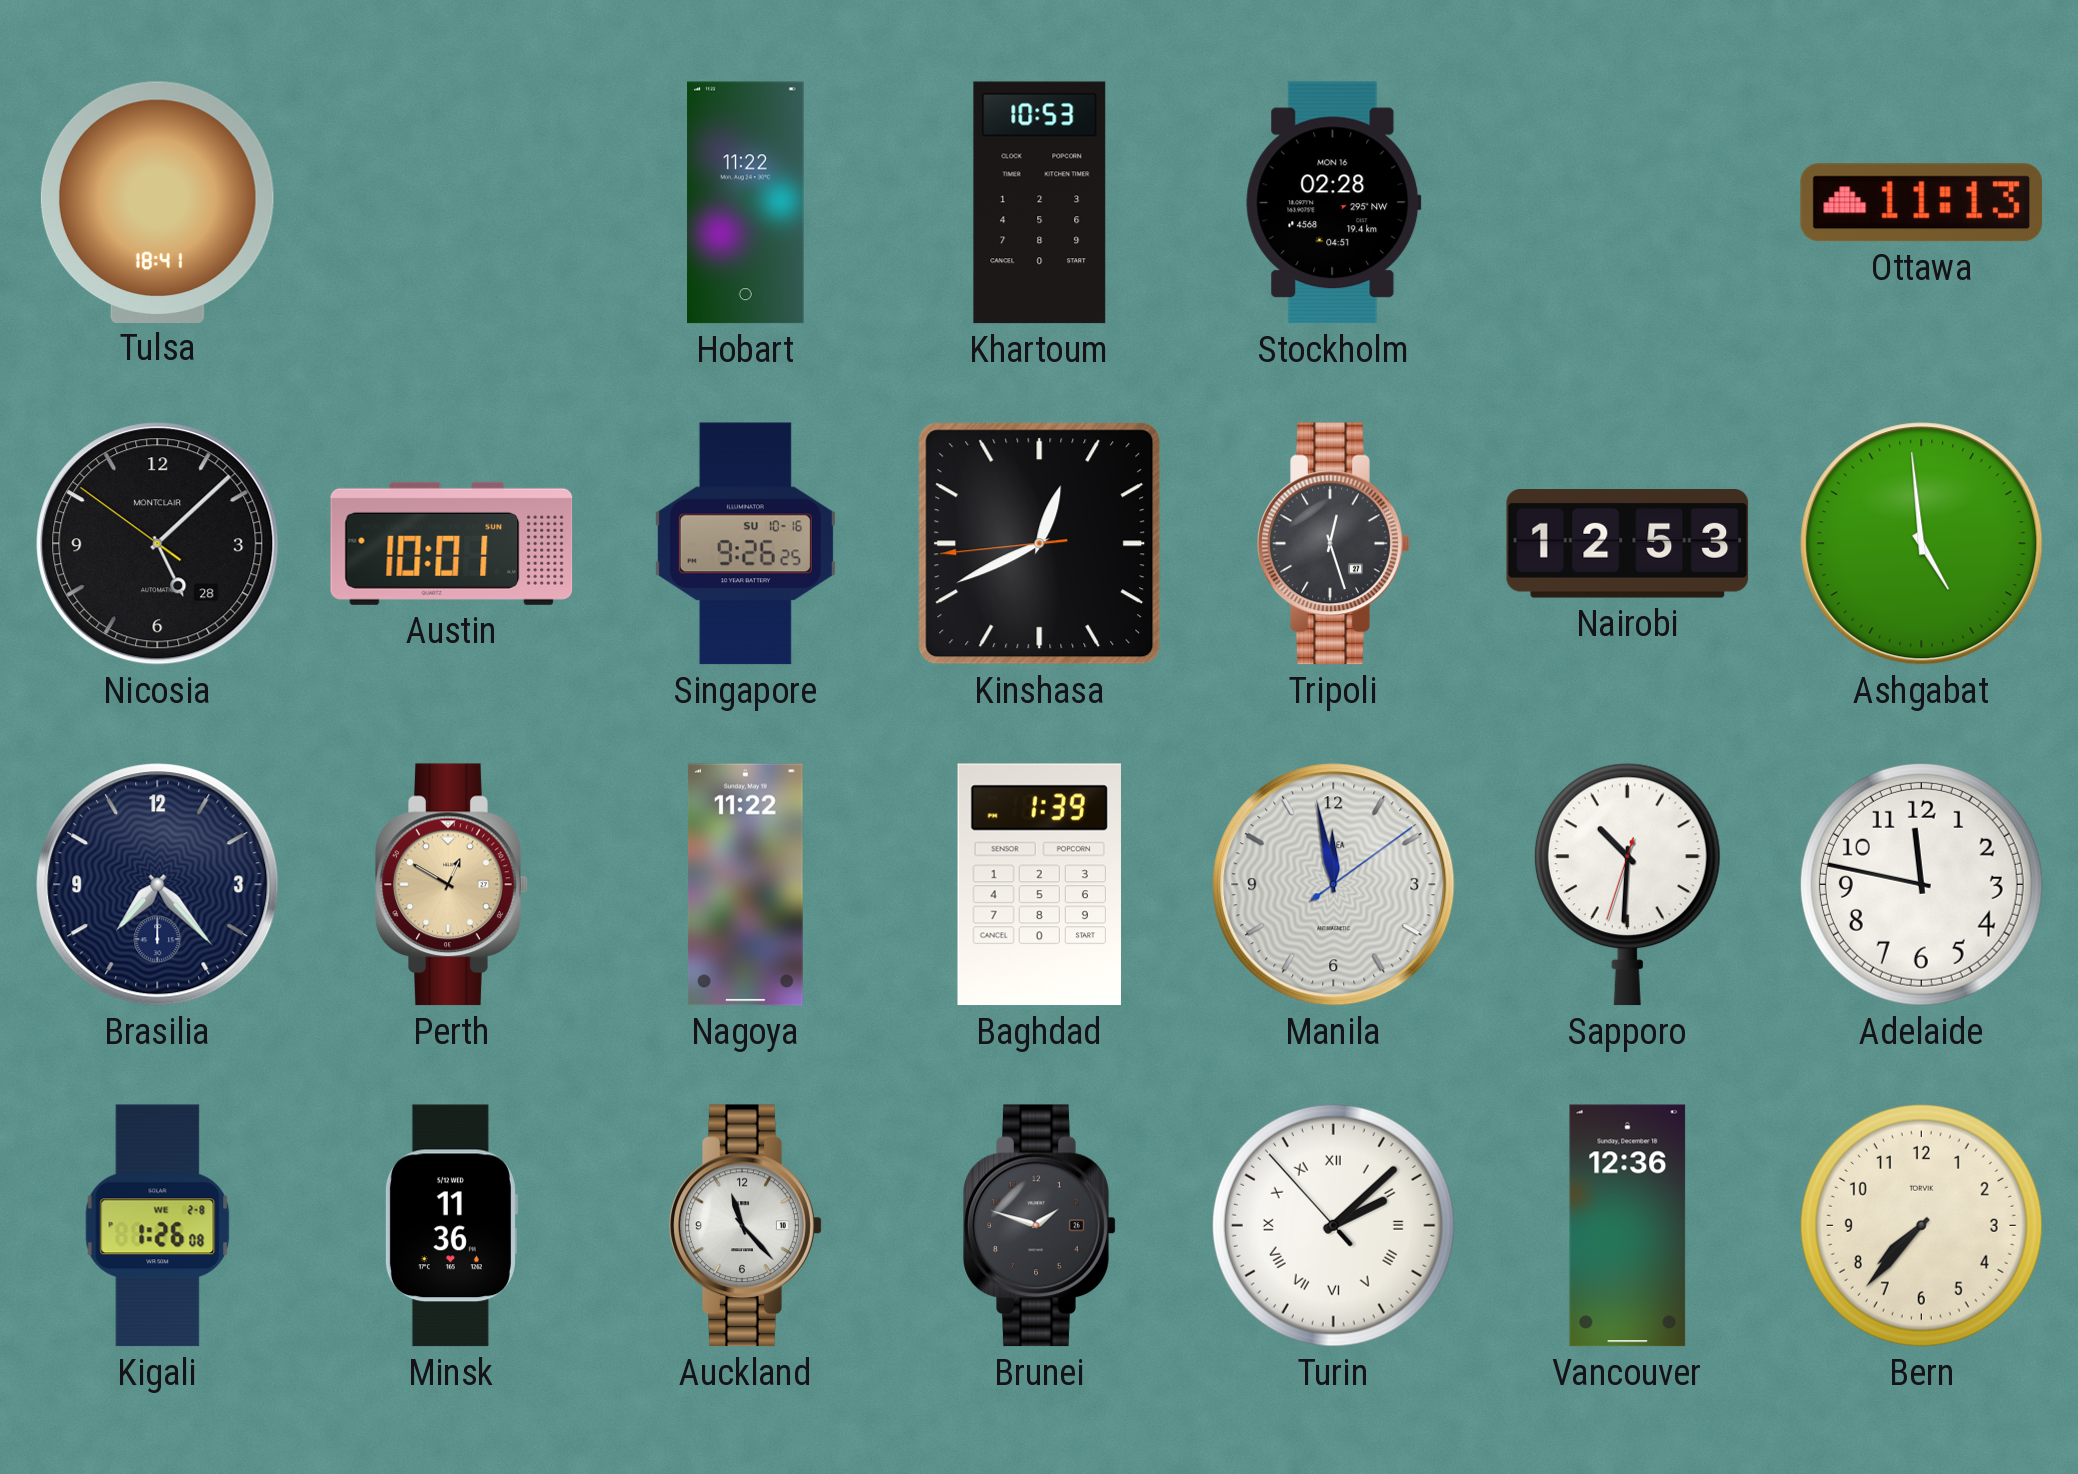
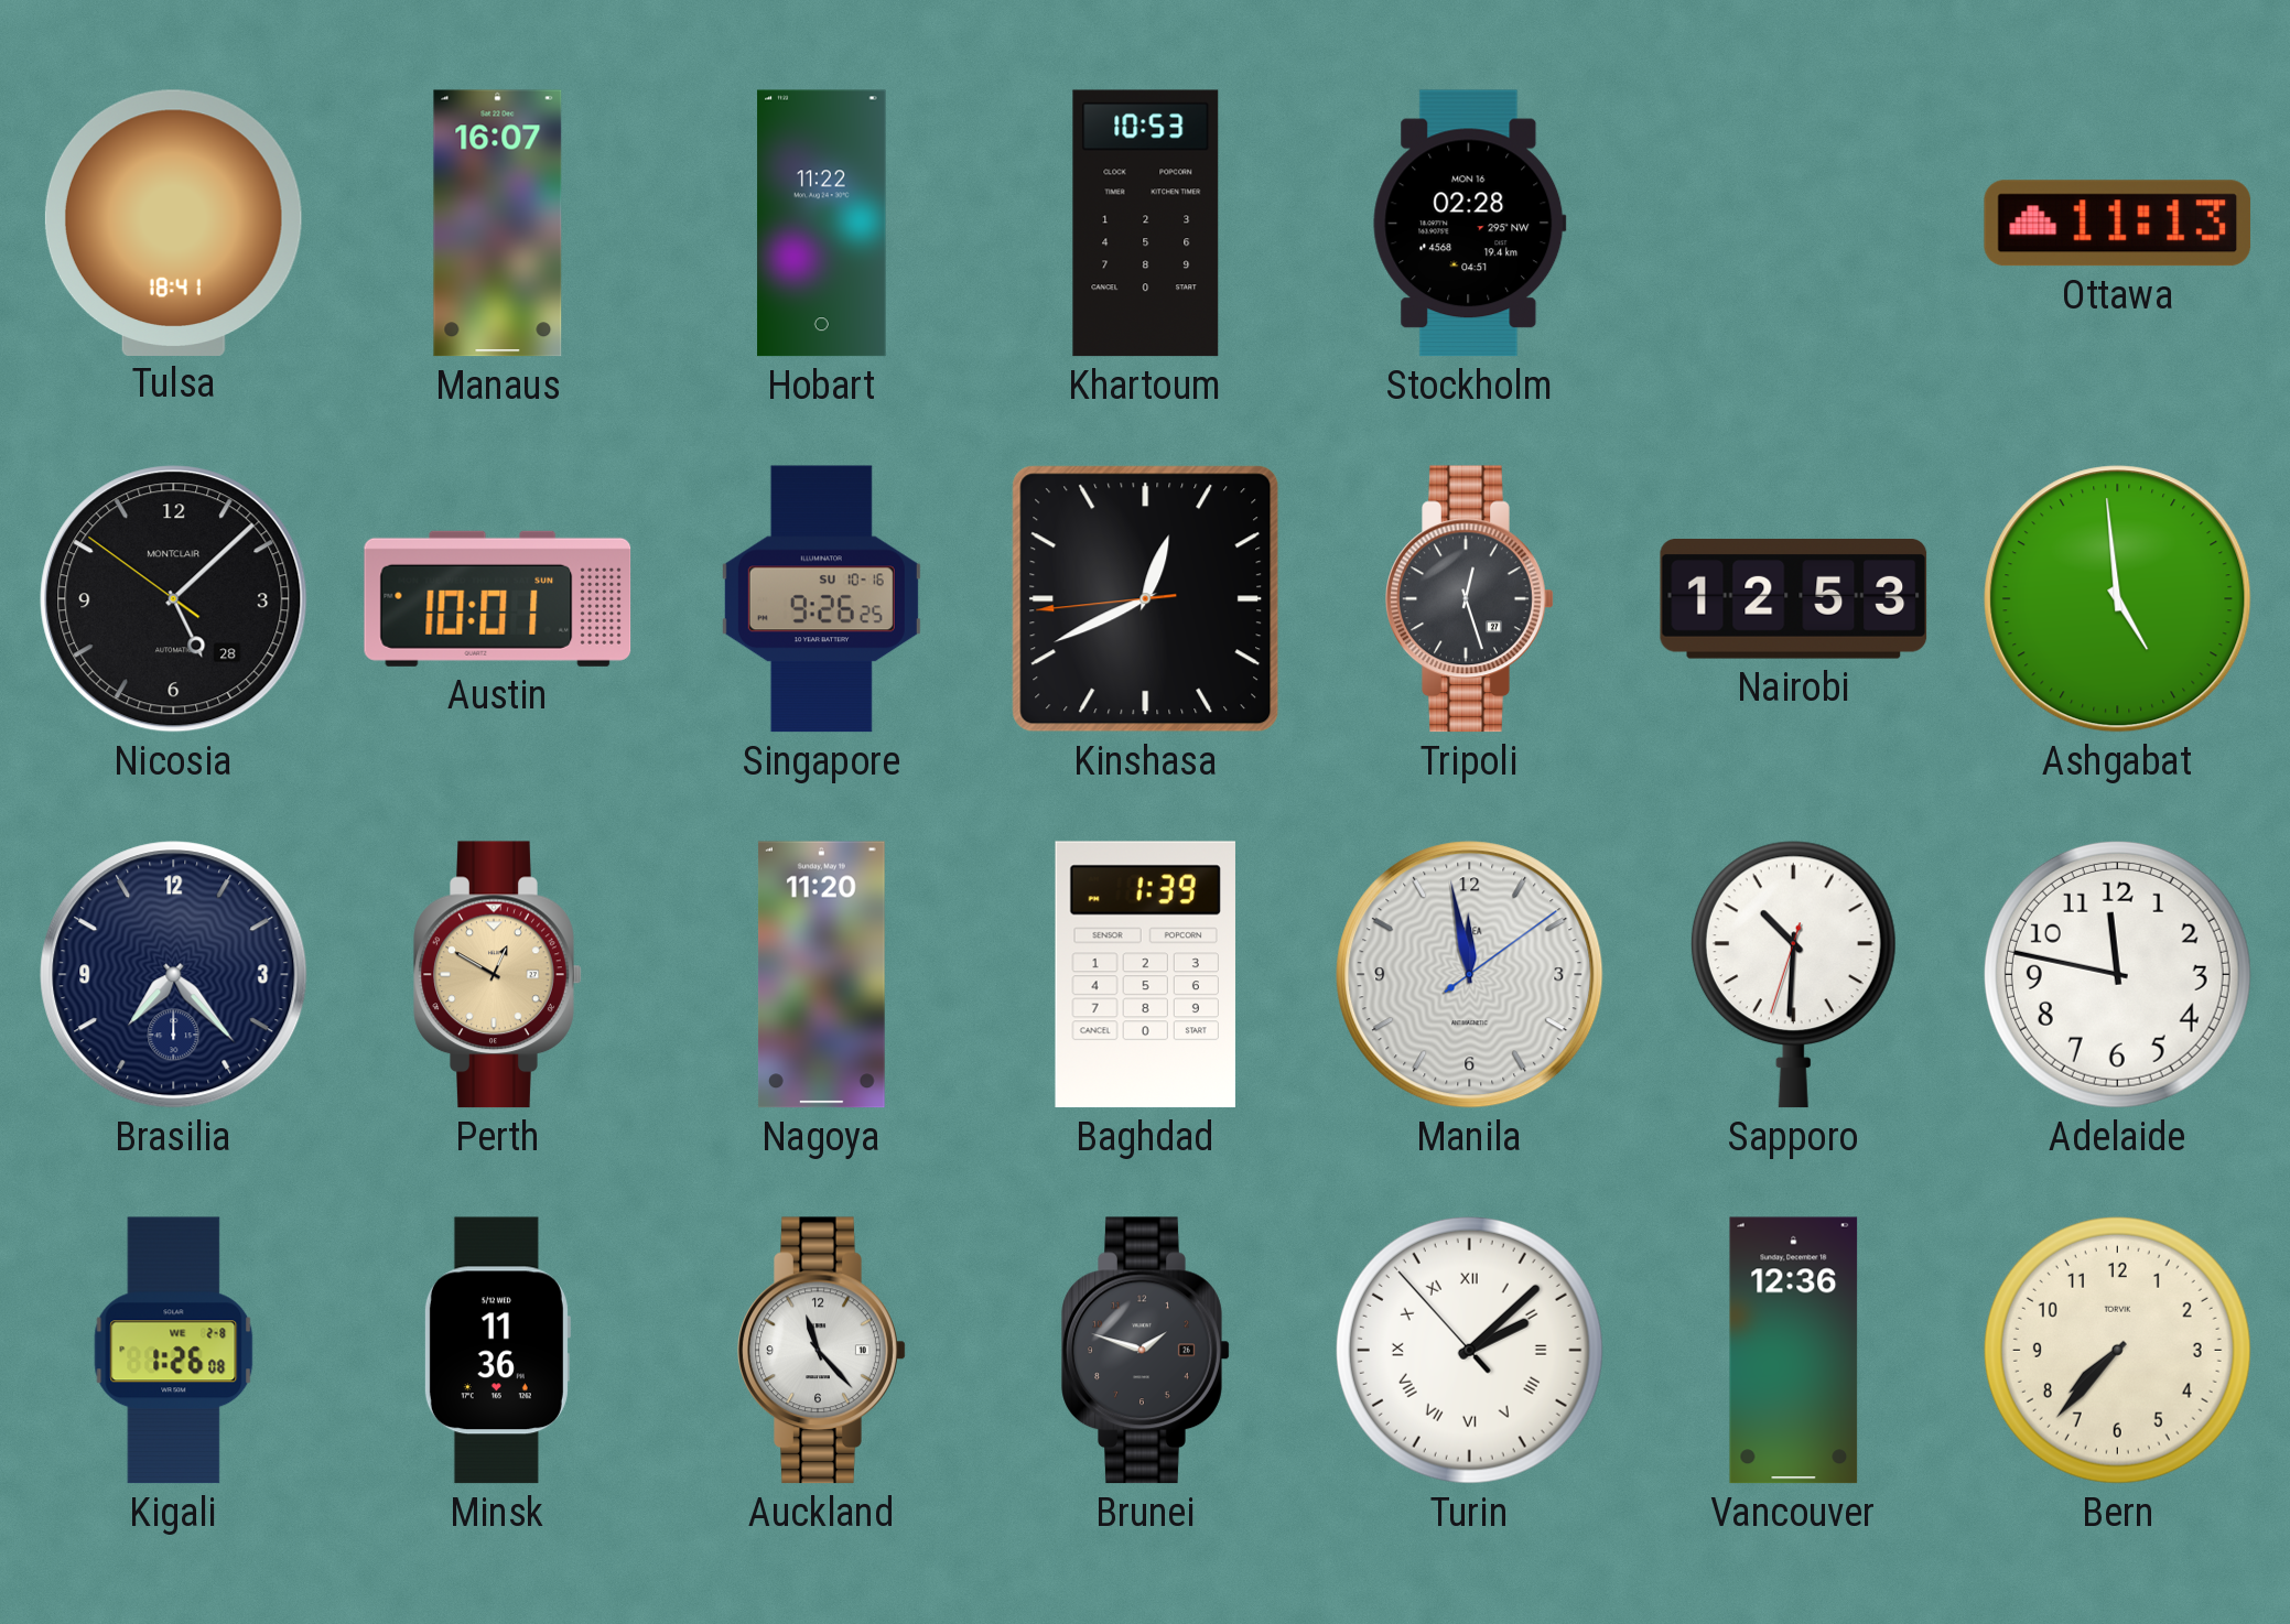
Manaus: none -> 16:07 (498, 224)
Nagoya: 11:22 -> 11:20 (821, 975)
